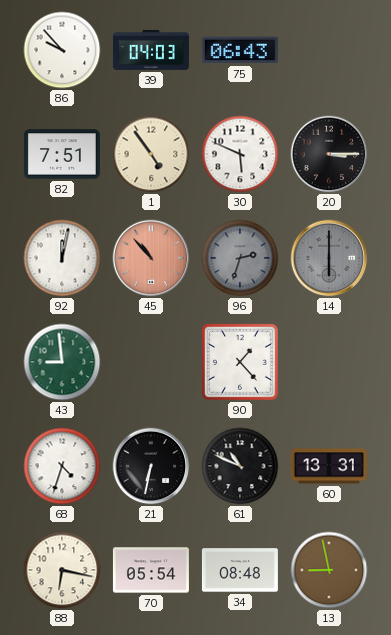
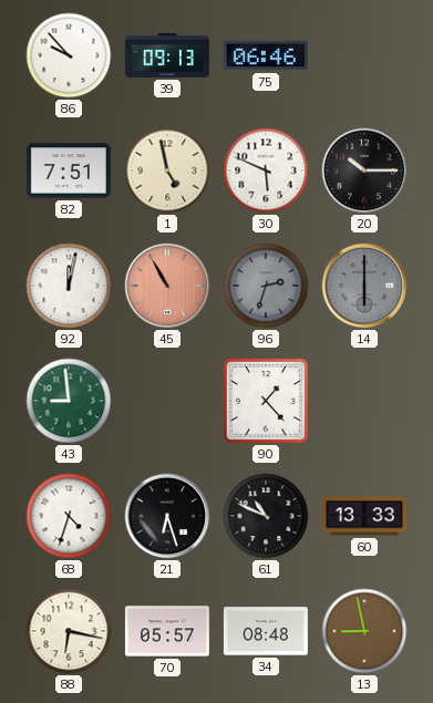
39: 04:03 -> 09:13 (167, 55)
75: 06:43 -> 06:46 (266, 55)
1: 4:54 -> 4:58 (167, 170)
20: 3:15 -> 10:15 (364, 170)
45: 10:53 -> 10:55 (167, 286)
21: 6:32 -> 6:27 (167, 516)
60: 13:31 -> 13:33 (364, 516)
70: 05:54 -> 05:57 (167, 631)
